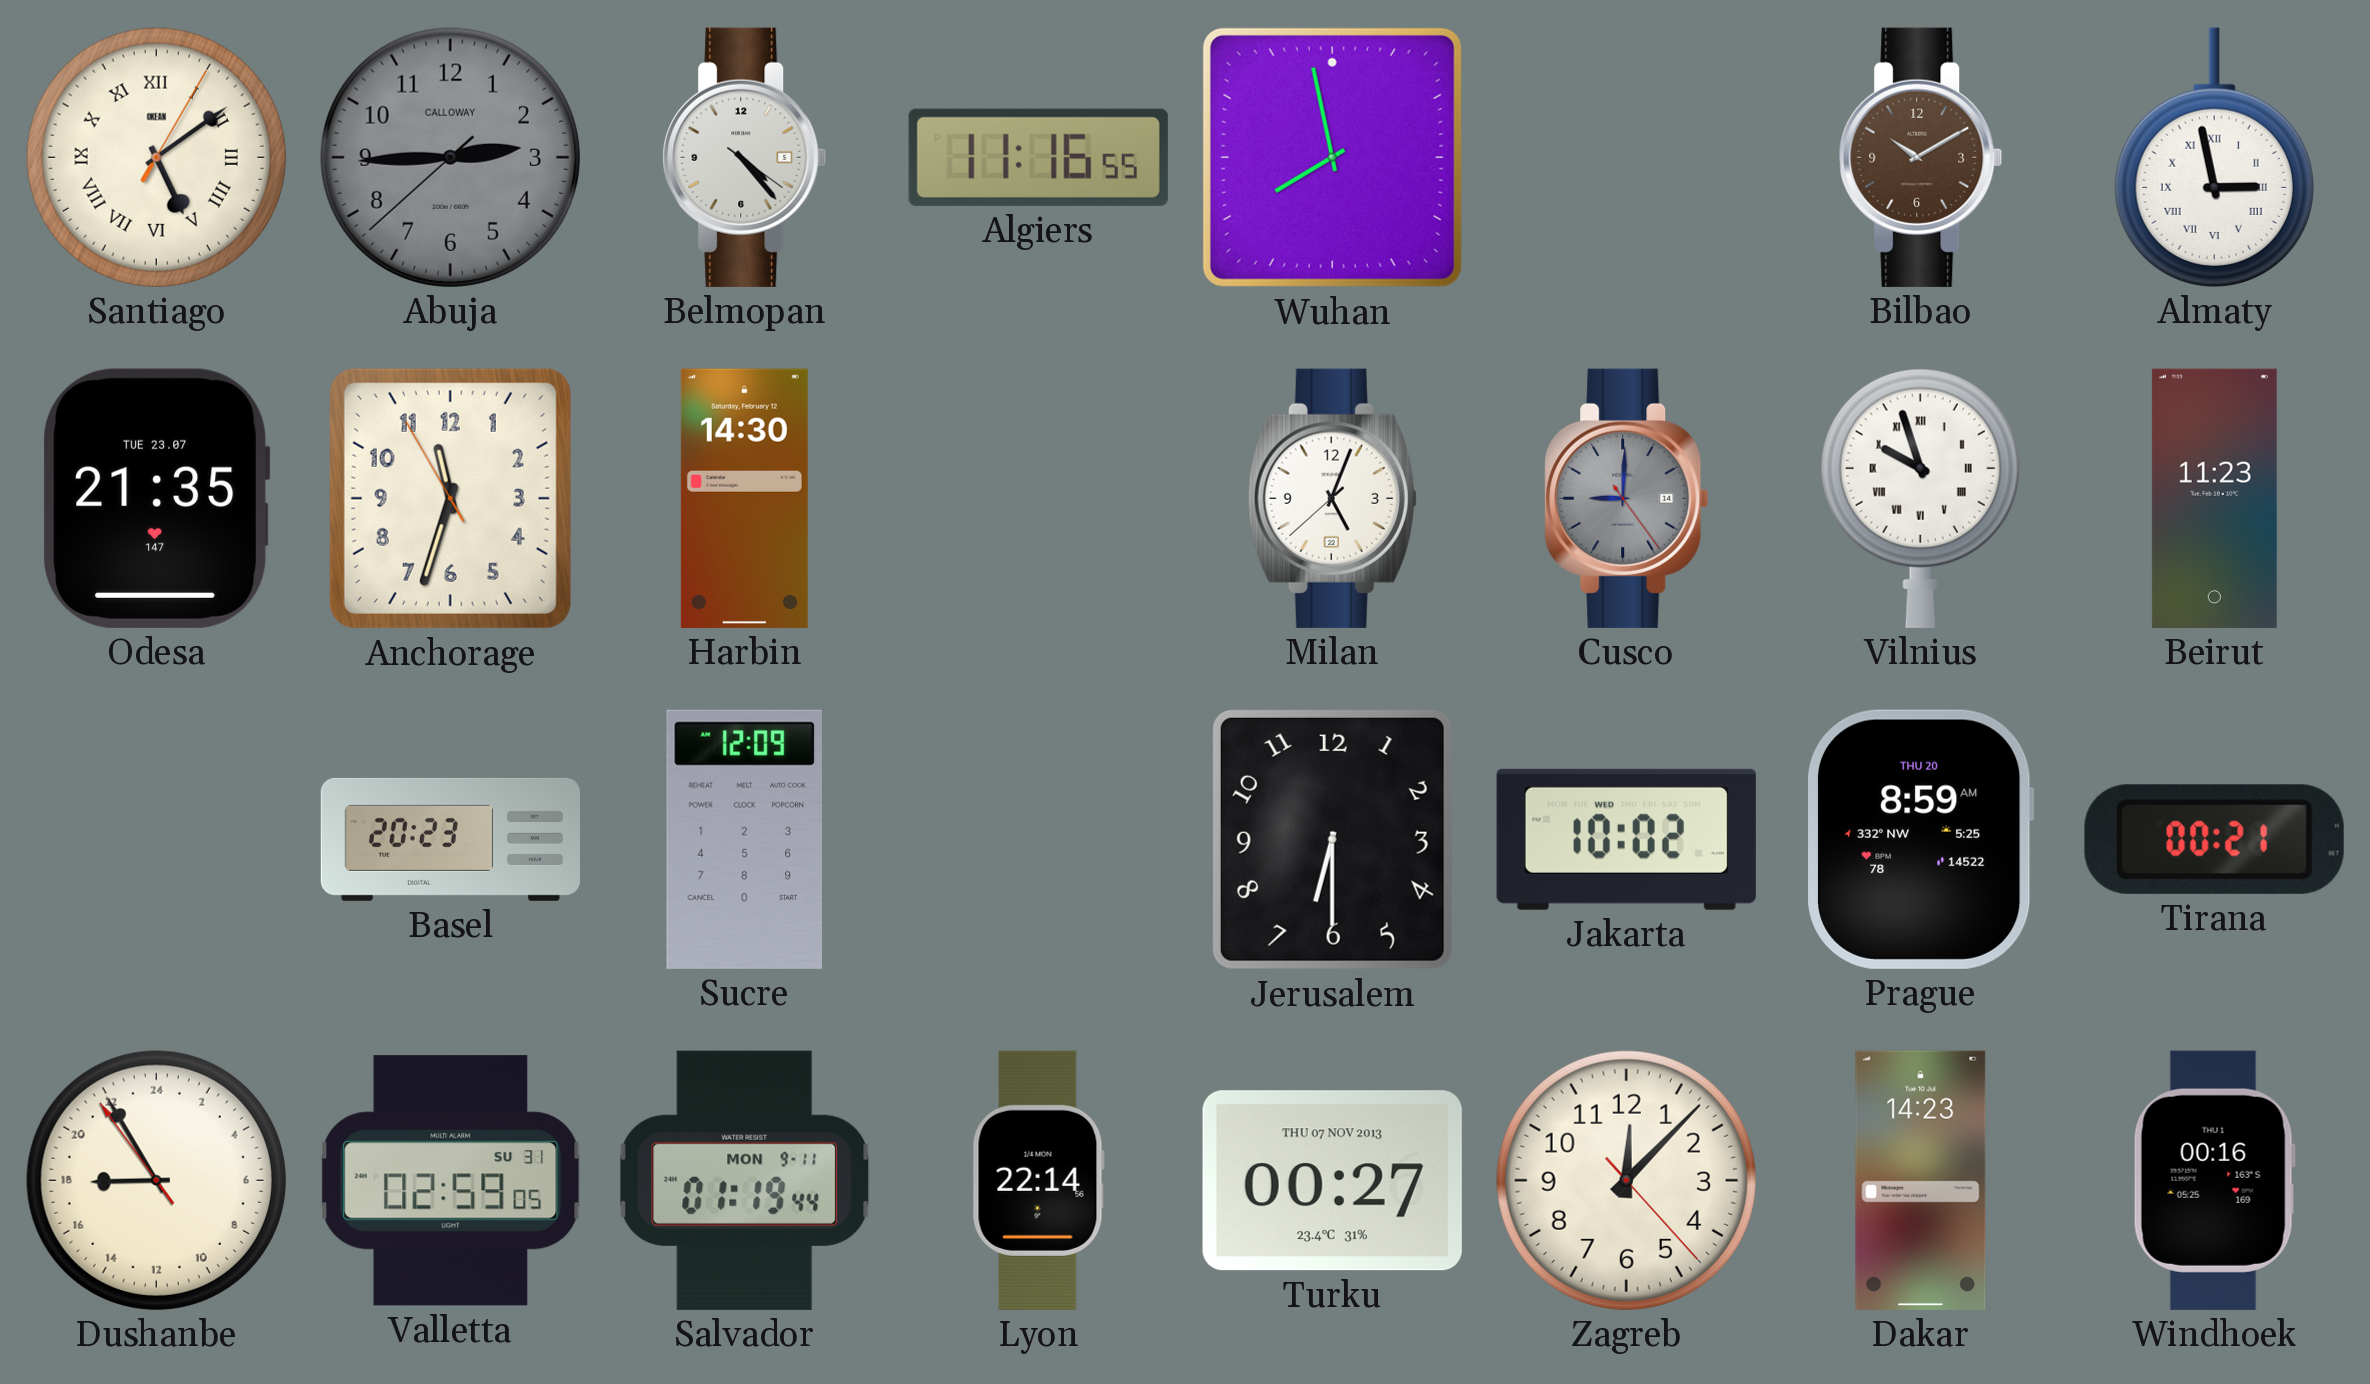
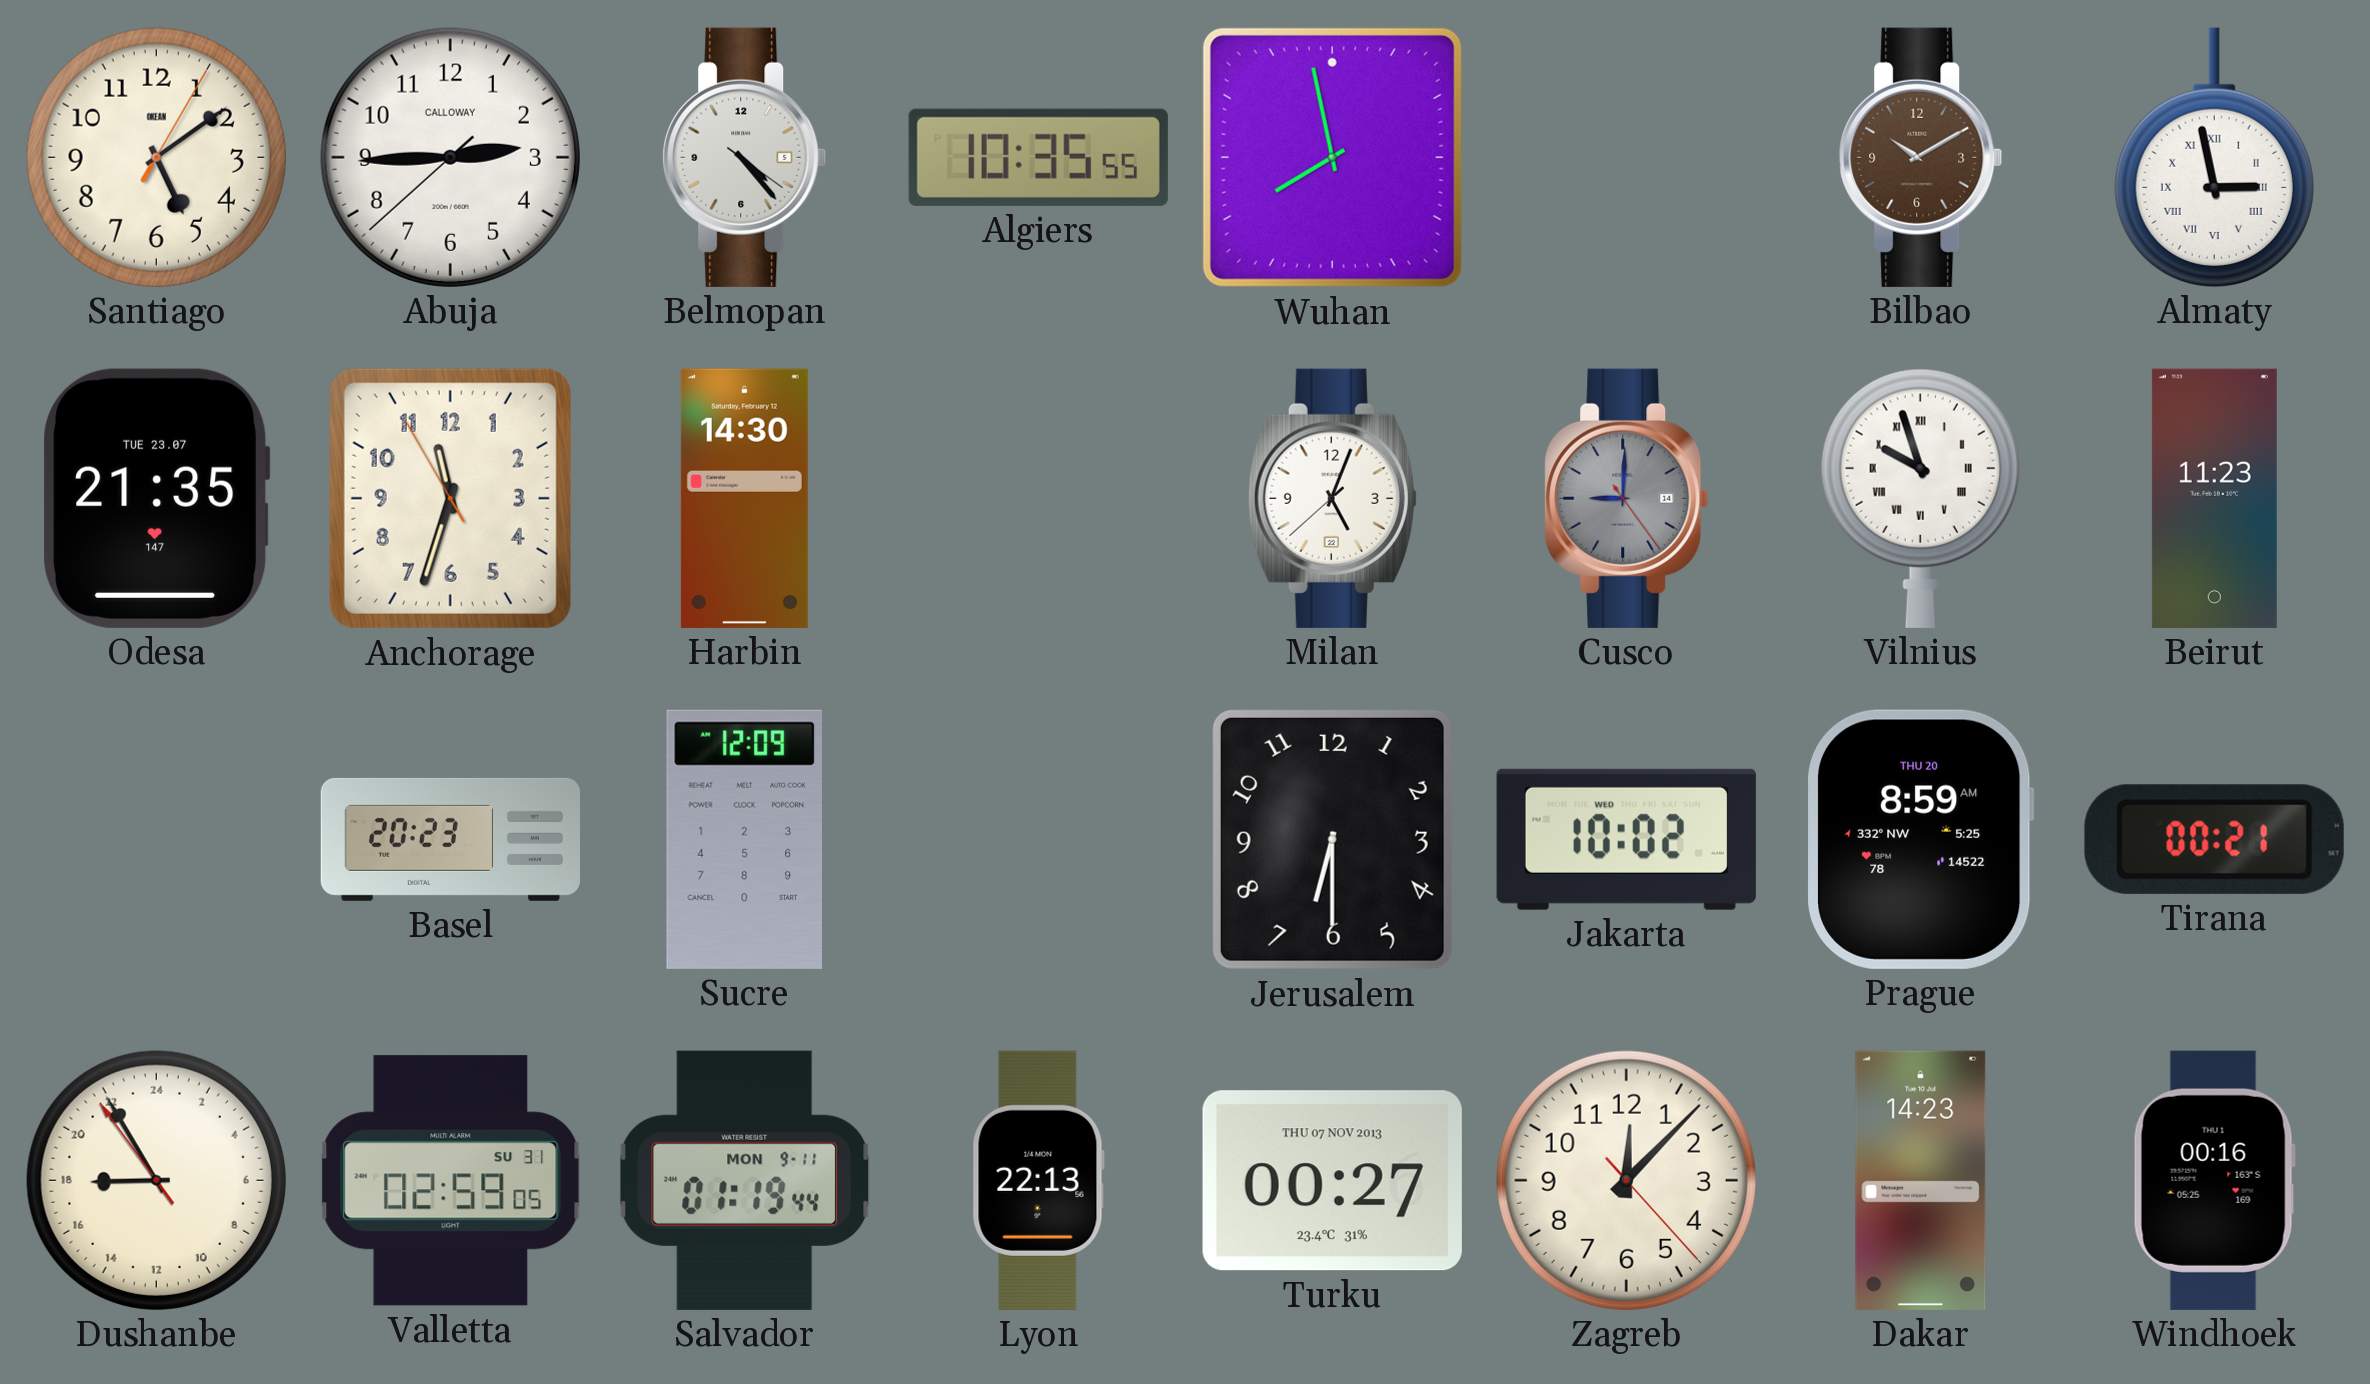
Santiago numerals: Roman -> Arabic (156, 157)
Abuja dial: grey -> white (450, 157)
Algiers: 11:16 -> 10:35 (1038, 157)
Lyon: 22:14 -> 22:13 (1038, 1180)
